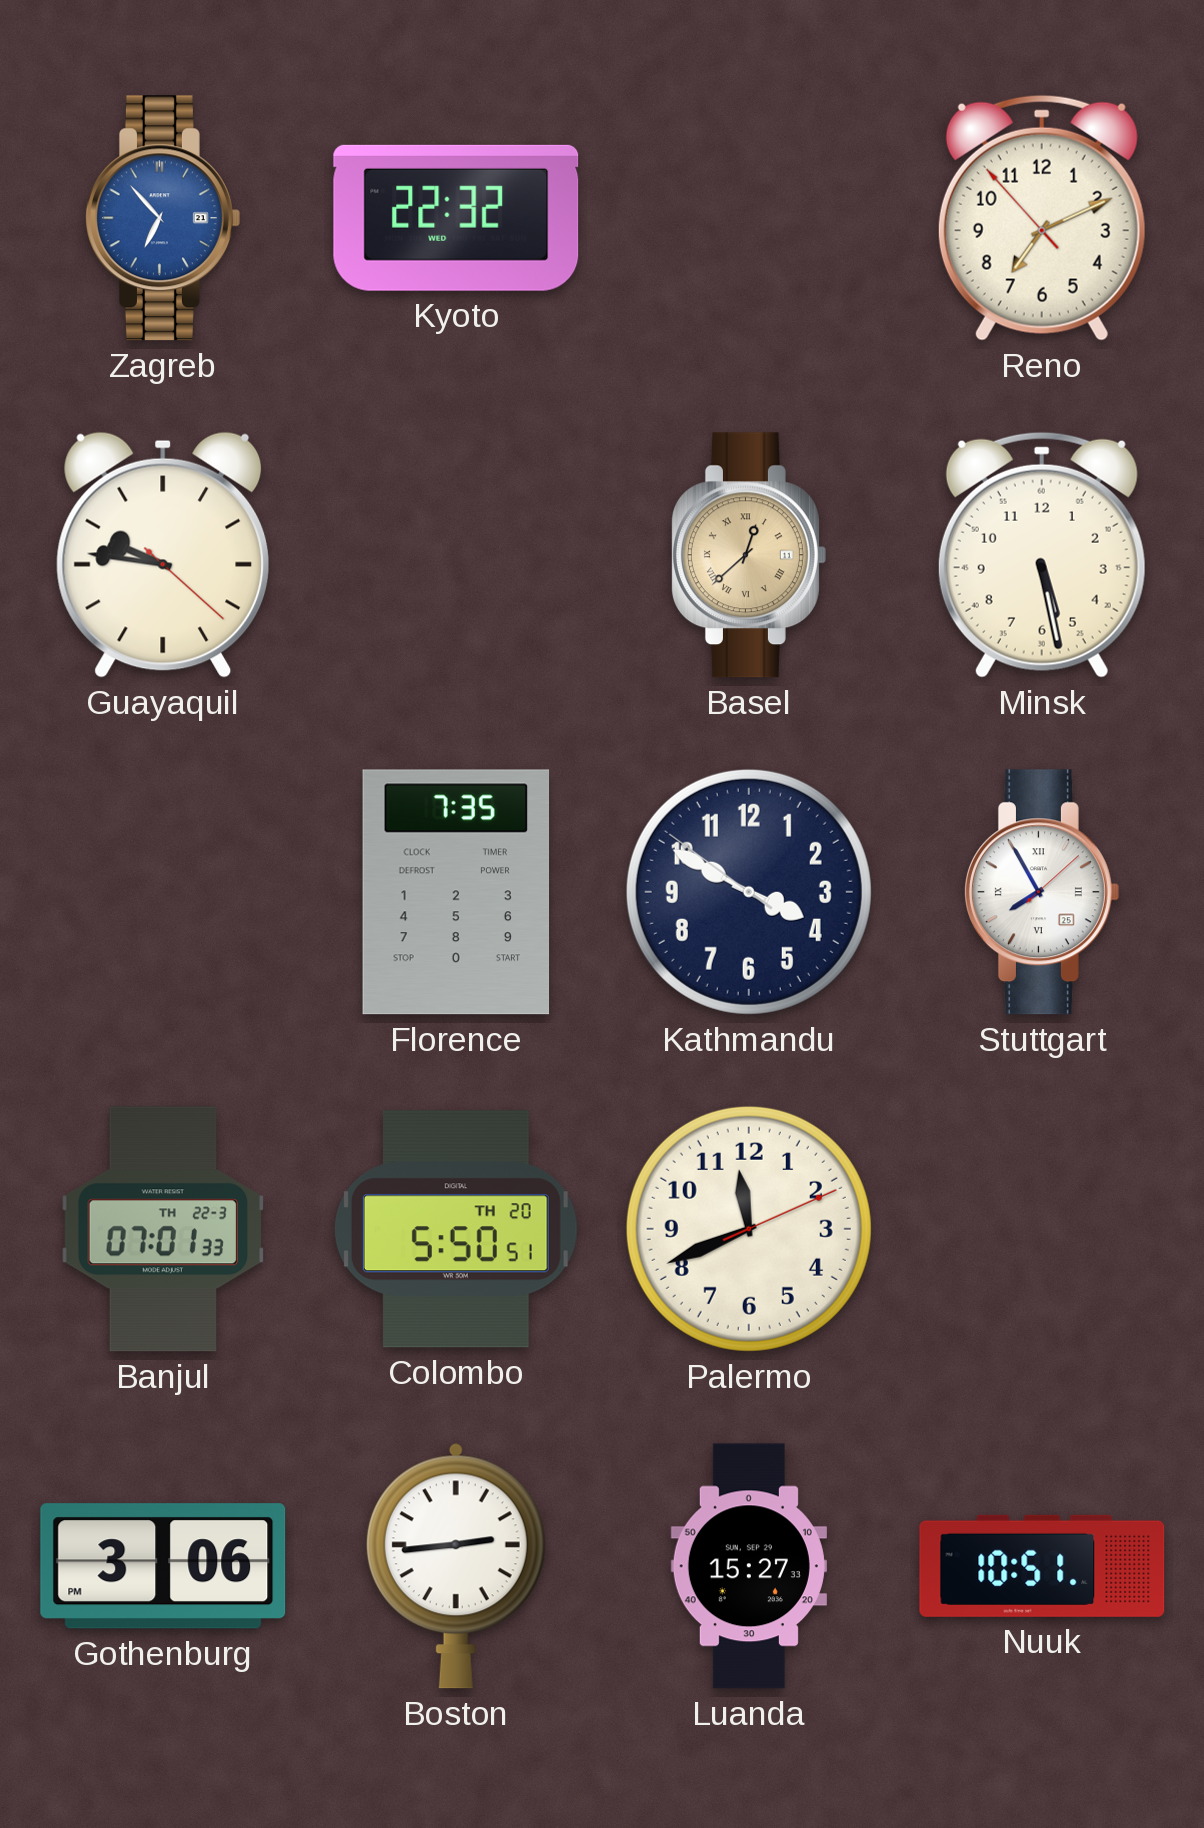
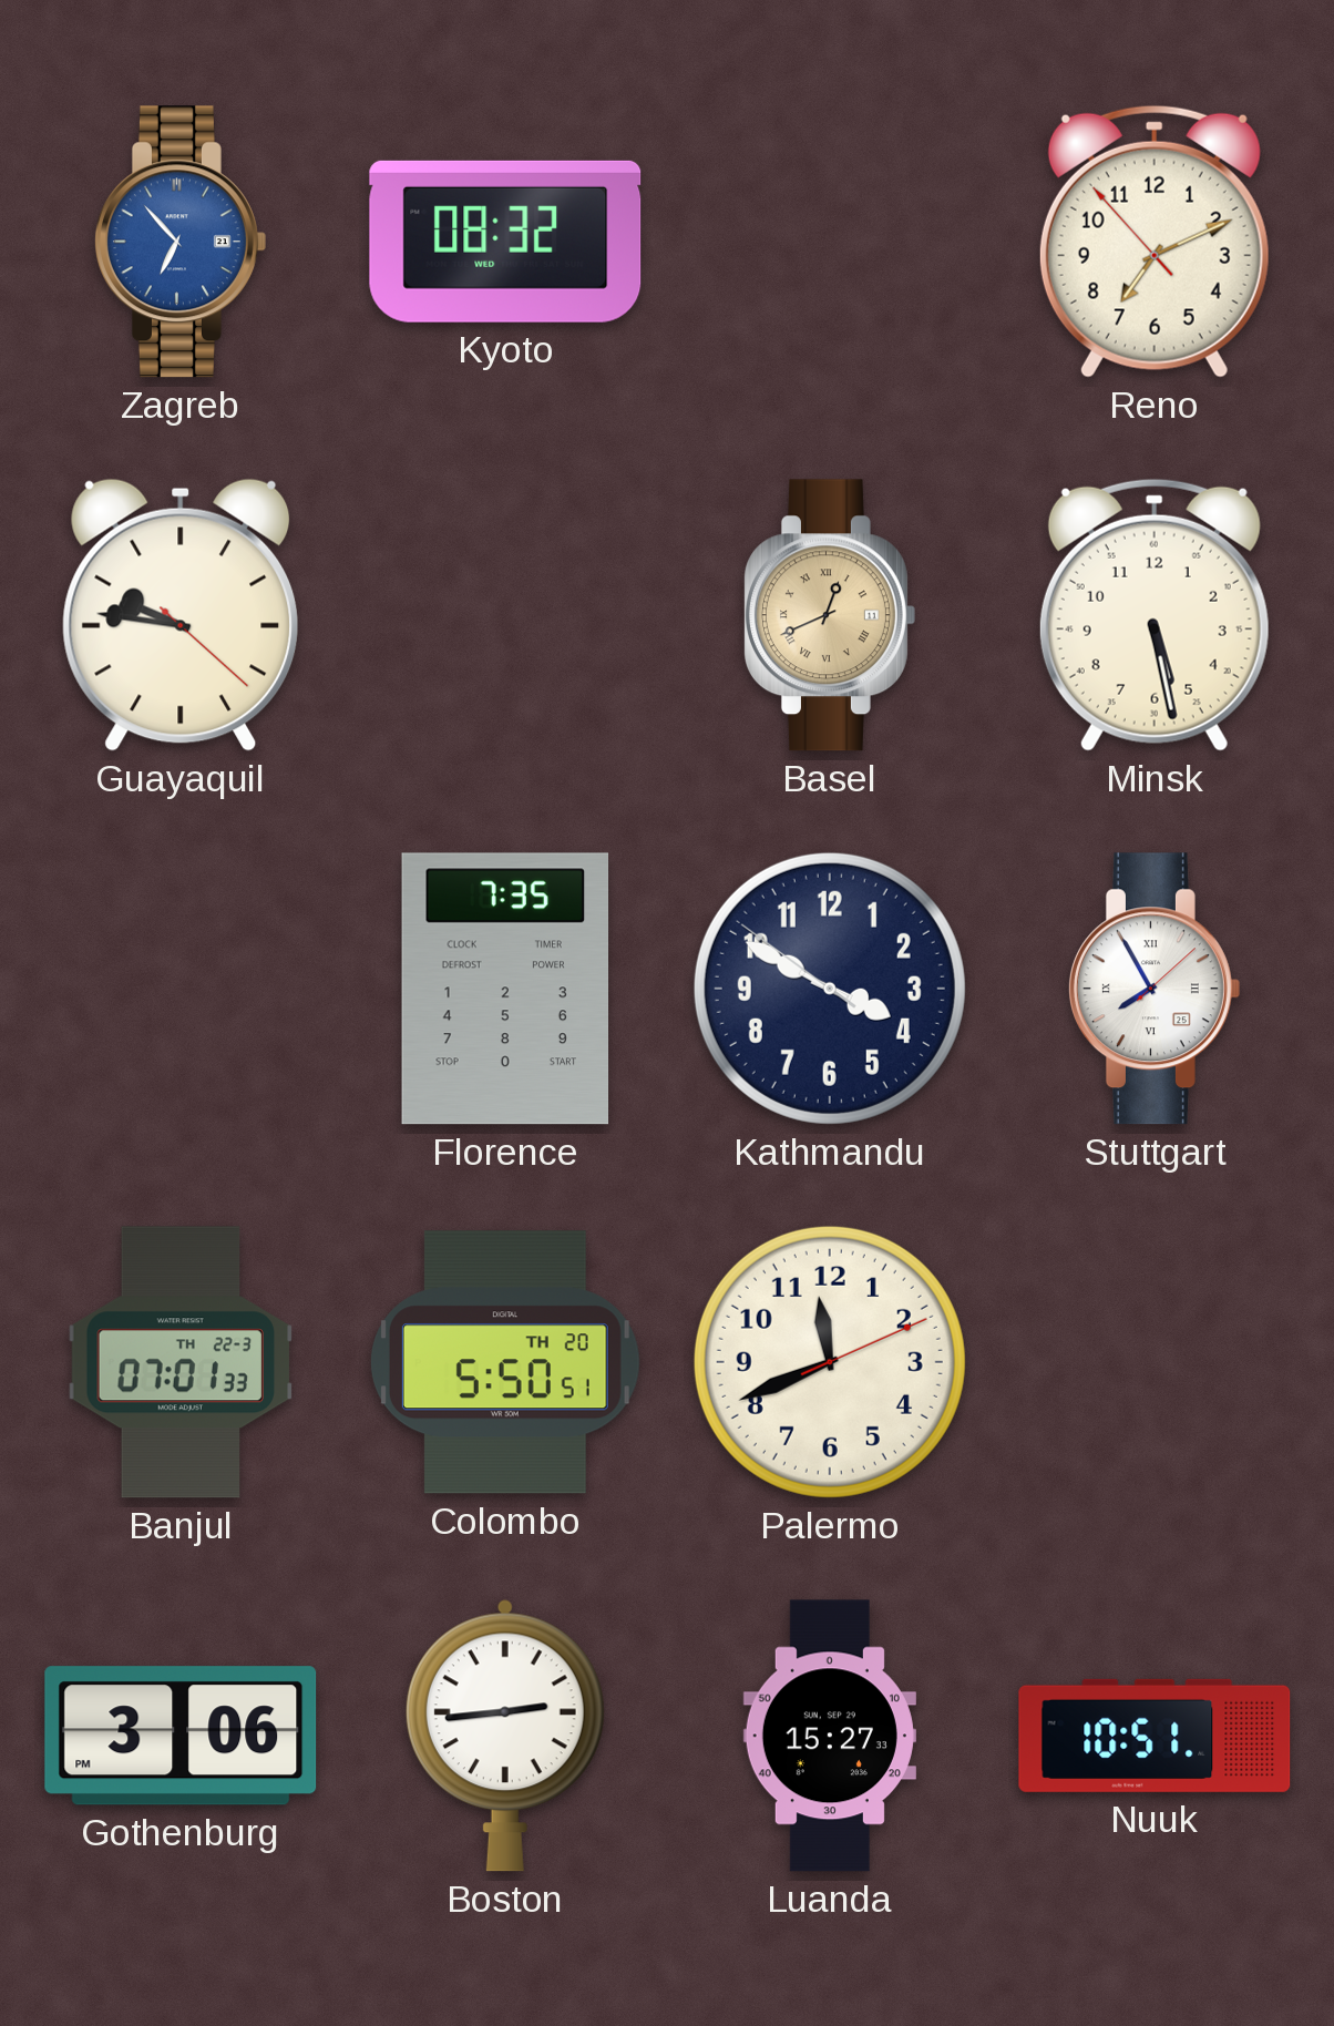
Kyoto: 22:32 -> 08:32 (505, 242)
Basel: 12:38 -> 12:41 (829, 615)
